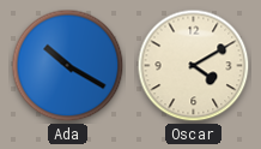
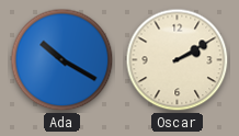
Oscar: 4:10 -> 2:10 (178, 60)
